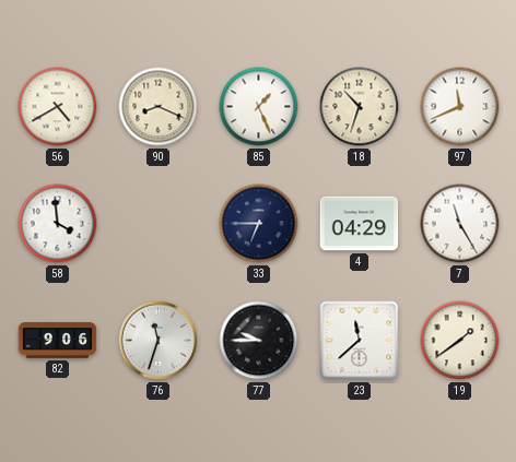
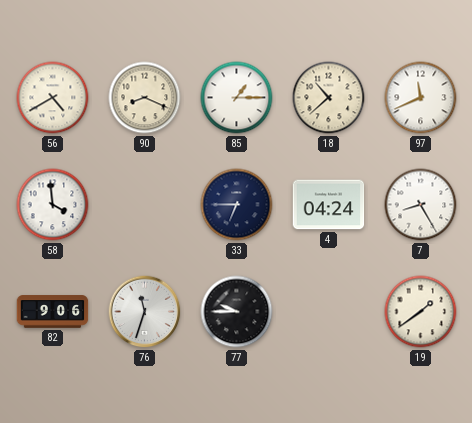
85: 1:26 -> 1:15 (237, 98)
18: 10:33 -> 10:38 (329, 98)
4: 04:29 -> 04:24 (329, 205)
7: 11:25 -> 8:25 (421, 205)
23: 11:38 -> none (360, 341)
